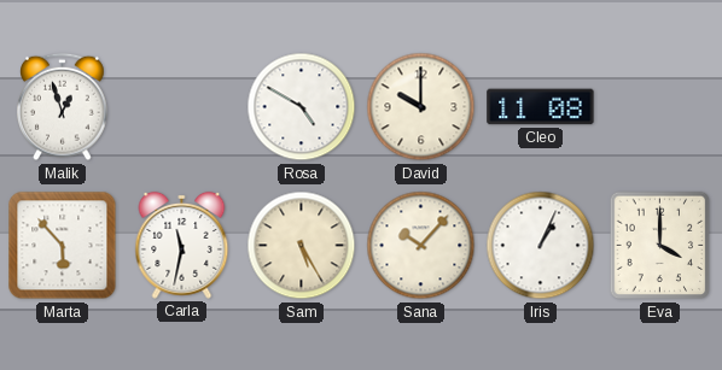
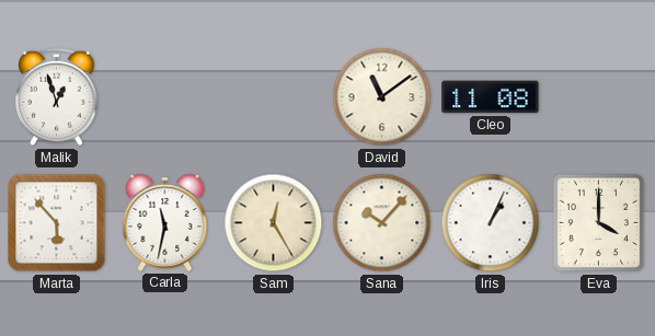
Rosa: 4:50 -> none (302, 107)
David: 10:00 -> 11:09 (382, 97)
Sam: 5:25 -> 12:25 (274, 223)
